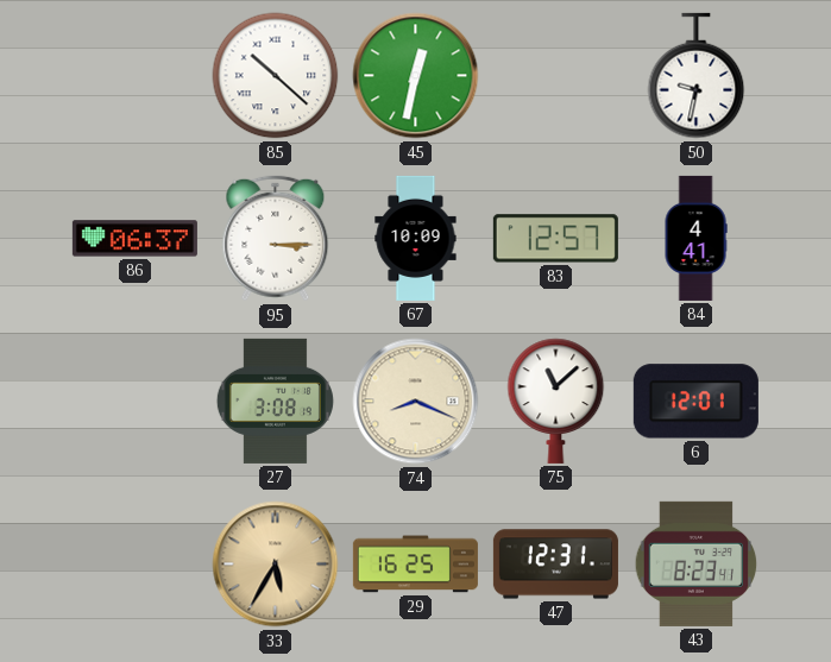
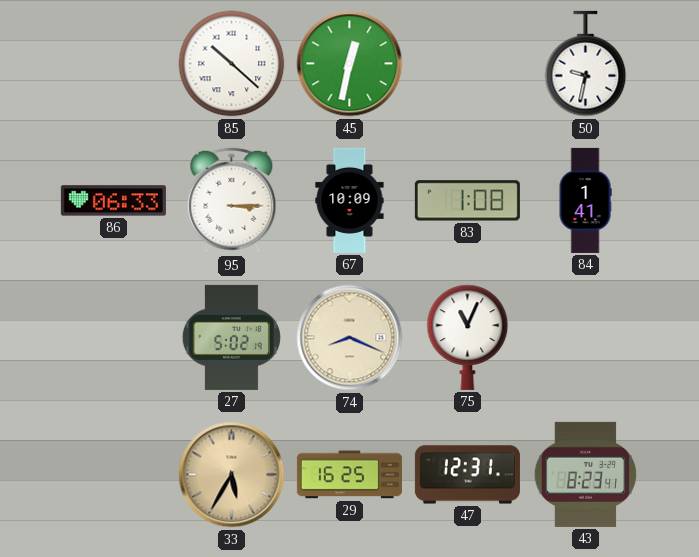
86: 06:37 -> 06:33 (113, 201)
83: 12:57 -> 1:08 (467, 201)
84: 4:41 -> 1:41 (585, 200)
27: 3:08 -> 5:02 (231, 337)
75: 11:08 -> 11:04 (468, 337)
6: 12:01 -> none (695, 402)
